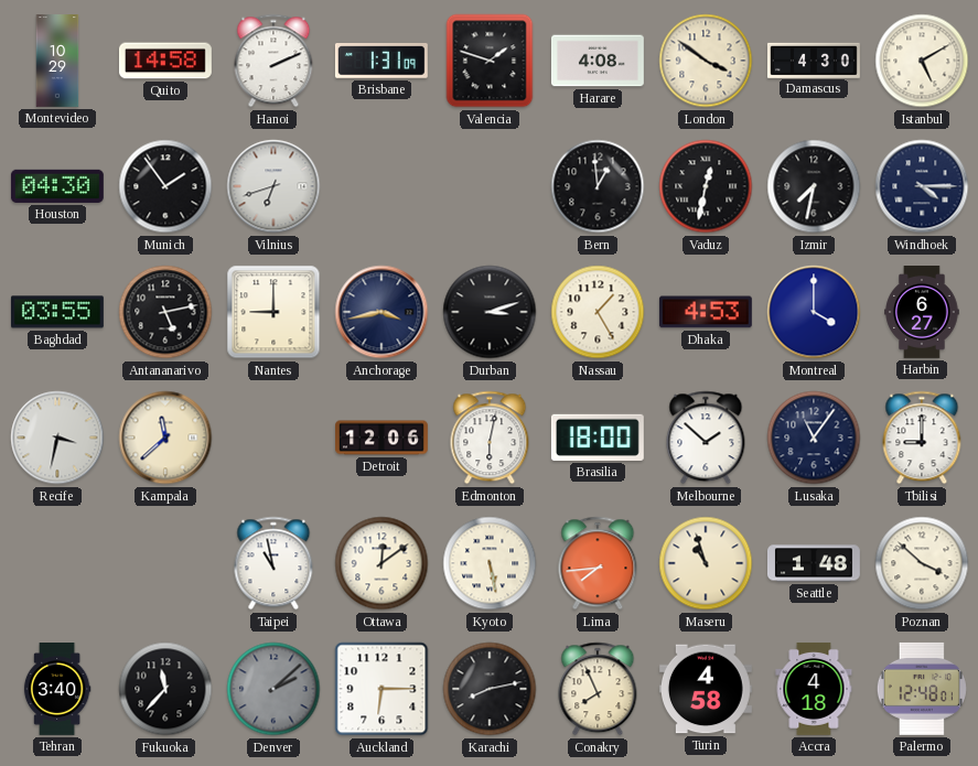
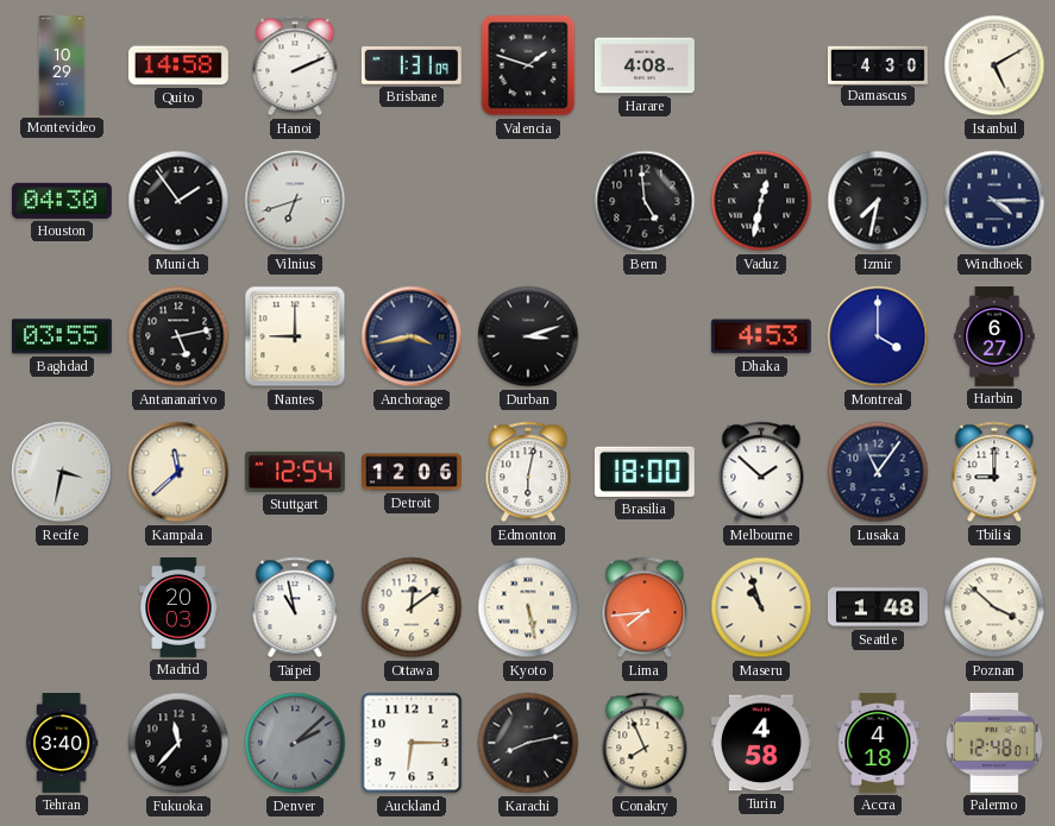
London: 3:51 -> none (706, 61)
Bern: 12:59 -> 4:59 (645, 201)
Nassau: 1:25 -> none (598, 312)
Stuttgart: none -> 12:54 (295, 472)
Madrid: none -> 20:03 (178, 609)
